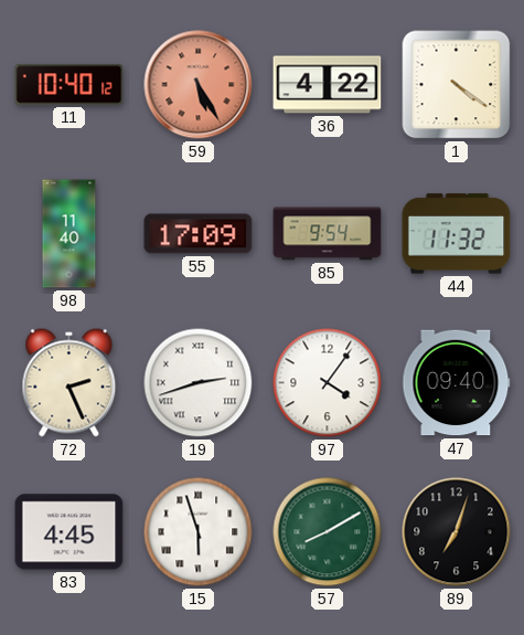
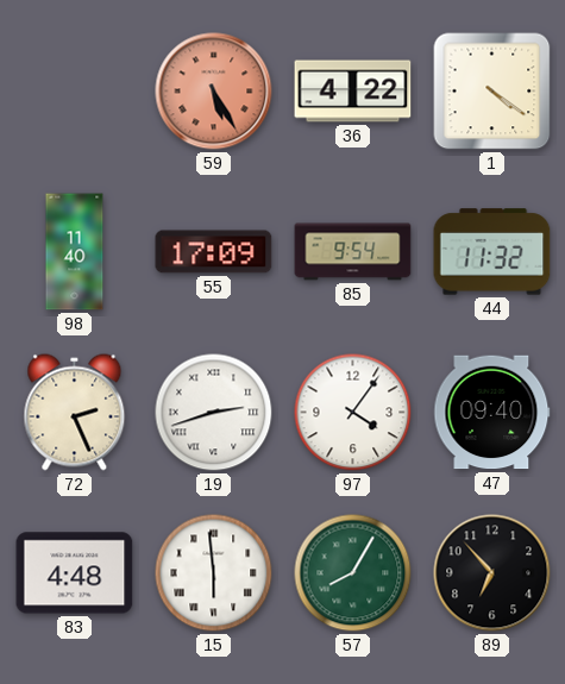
11: 10:40 -> none (69, 85)
83: 4:45 -> 4:48 (75, 573)
15: 5:57 -> 5:59 (214, 573)
57: 8:10 -> 8:05 (353, 573)
89: 7:03 -> 6:53 (492, 573)
